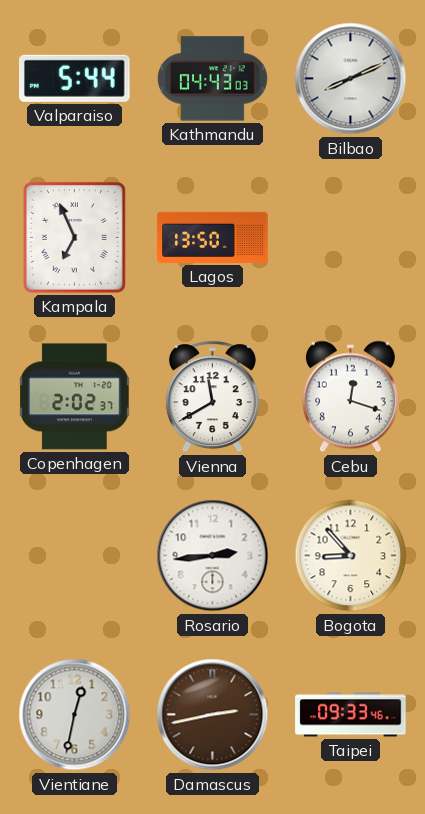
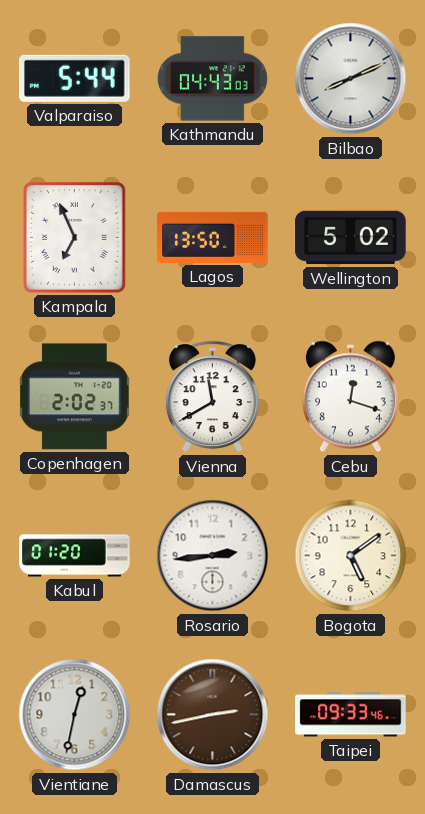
Wellington: none -> 5:02 (351, 238)
Kabul: none -> 01:20 (75, 556)
Bogota: 8:53 -> 5:09 (351, 556)
